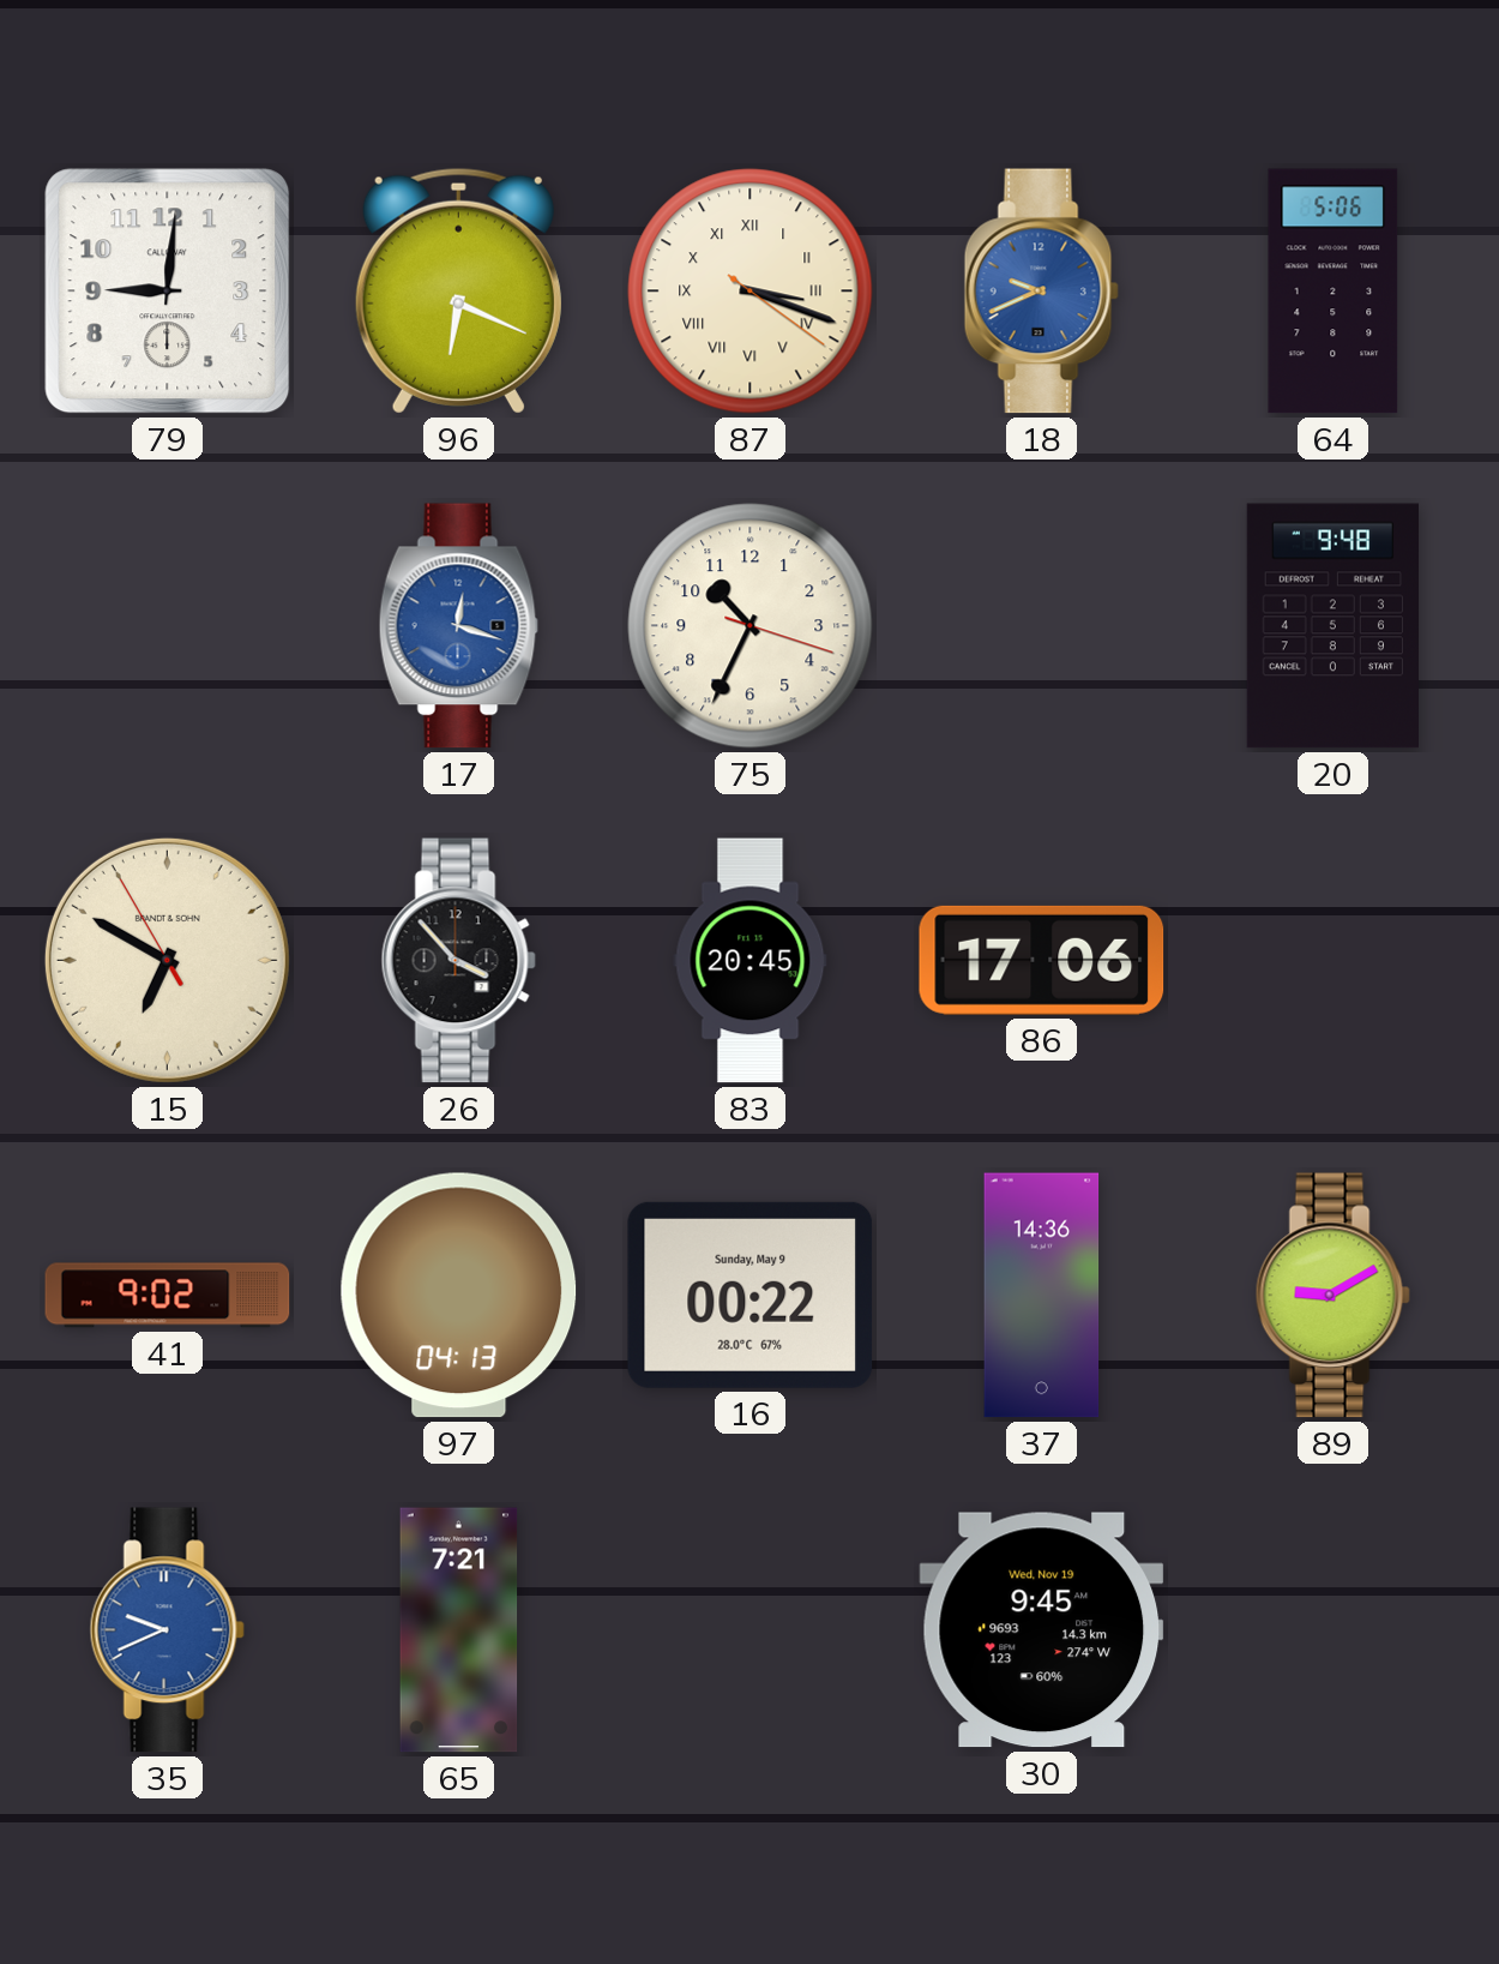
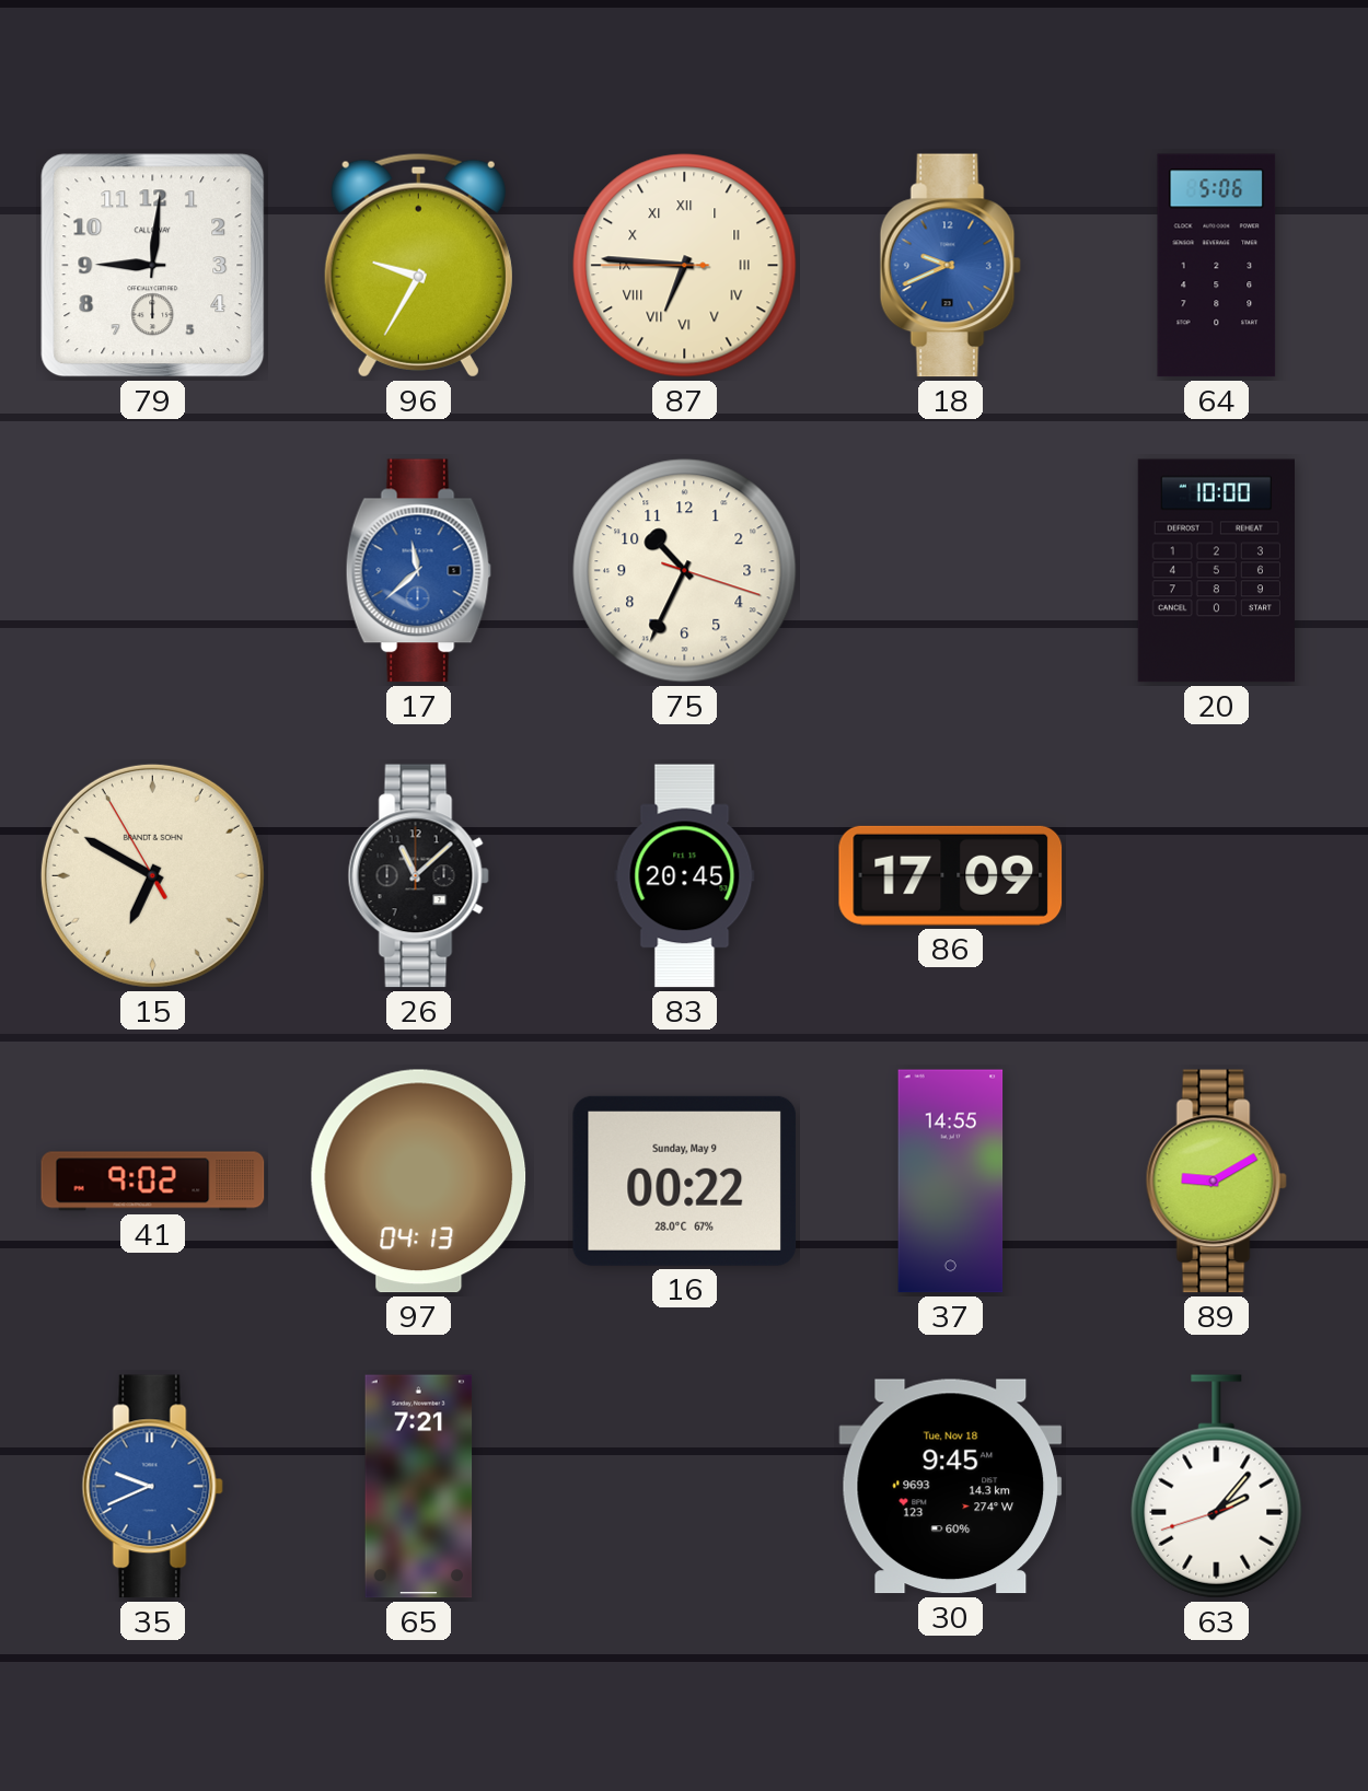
96: 6:19 -> 9:35 (418, 265)
87: 3:18 -> 6:45 (685, 266)
17: 12:18 -> 11:38 (418, 571)
20: 9:48 -> 10:00 (1216, 571)
26: 3:53 -> 11:08 (418, 876)
86: 17:06 -> 17:09 (951, 875)
37: 14:36 -> 14:55 (951, 1182)
30 date: Wed, Nov 19 -> Tue, Nov 18 (951, 1487)
63: none -> 2:06 (1217, 1487)
